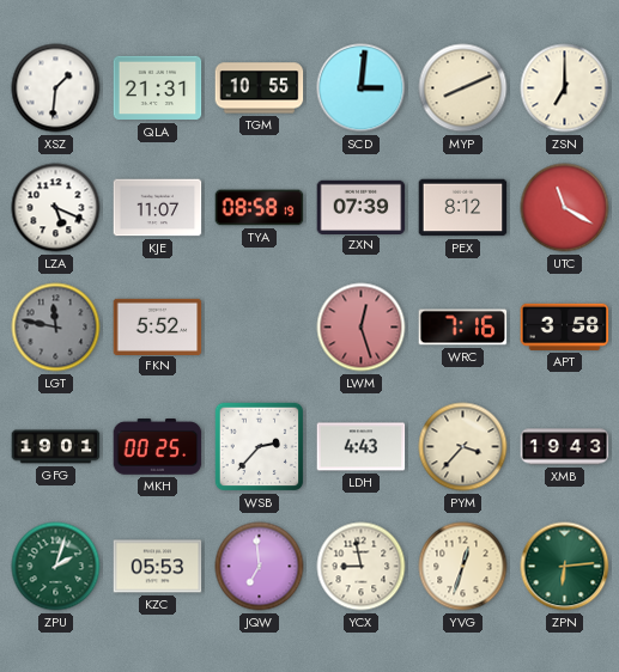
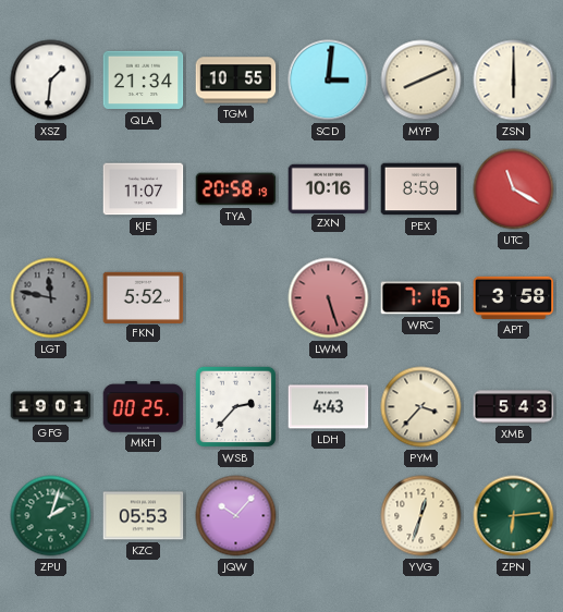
QLA: 21:31 -> 21:34 (144, 81)
ZSN: 7:00 -> 6:00 (514, 81)
LZA: 5:19 -> none (56, 208)
TYA: 08:58 -> 20:58 (236, 189)
ZXN: 07:39 -> 10:16 (329, 188)
PEX: 8:12 -> 8:59 (421, 189)
LWM: 12:27 -> 5:27 (329, 298)
XMB: 19:43 -> 5:43 (514, 407)
JQW: 6:59 -> 10:07 (236, 516)
YCX: 8:58 -> none (362, 567)
